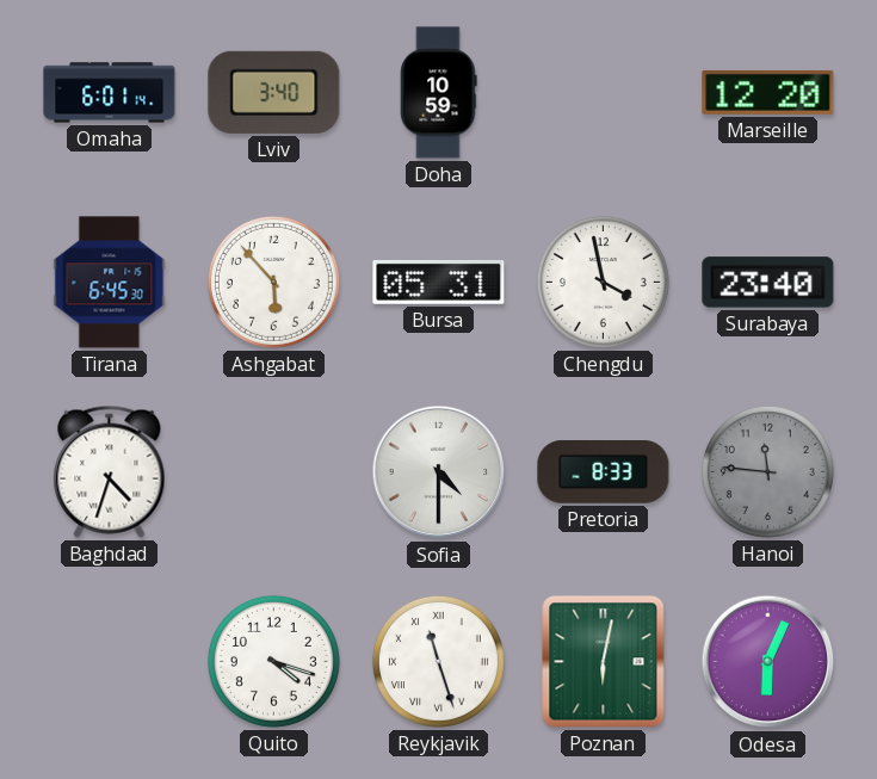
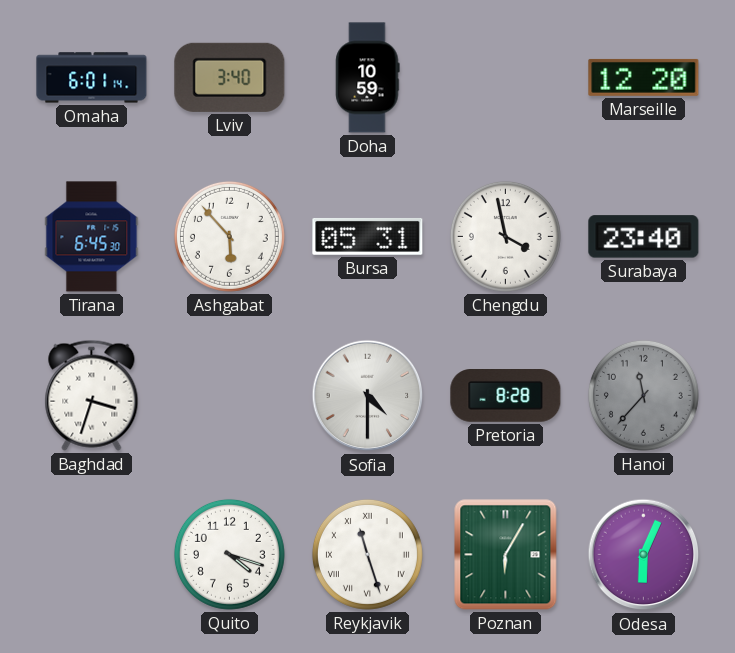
Baghdad: 4:33 -> 3:33 (92, 395)
Pretoria: 8:33 -> 8:28 (506, 396)
Hanoi: 11:46 -> 11:37 (643, 395)
Poznan: 6:02 -> 6:05 (506, 555)
